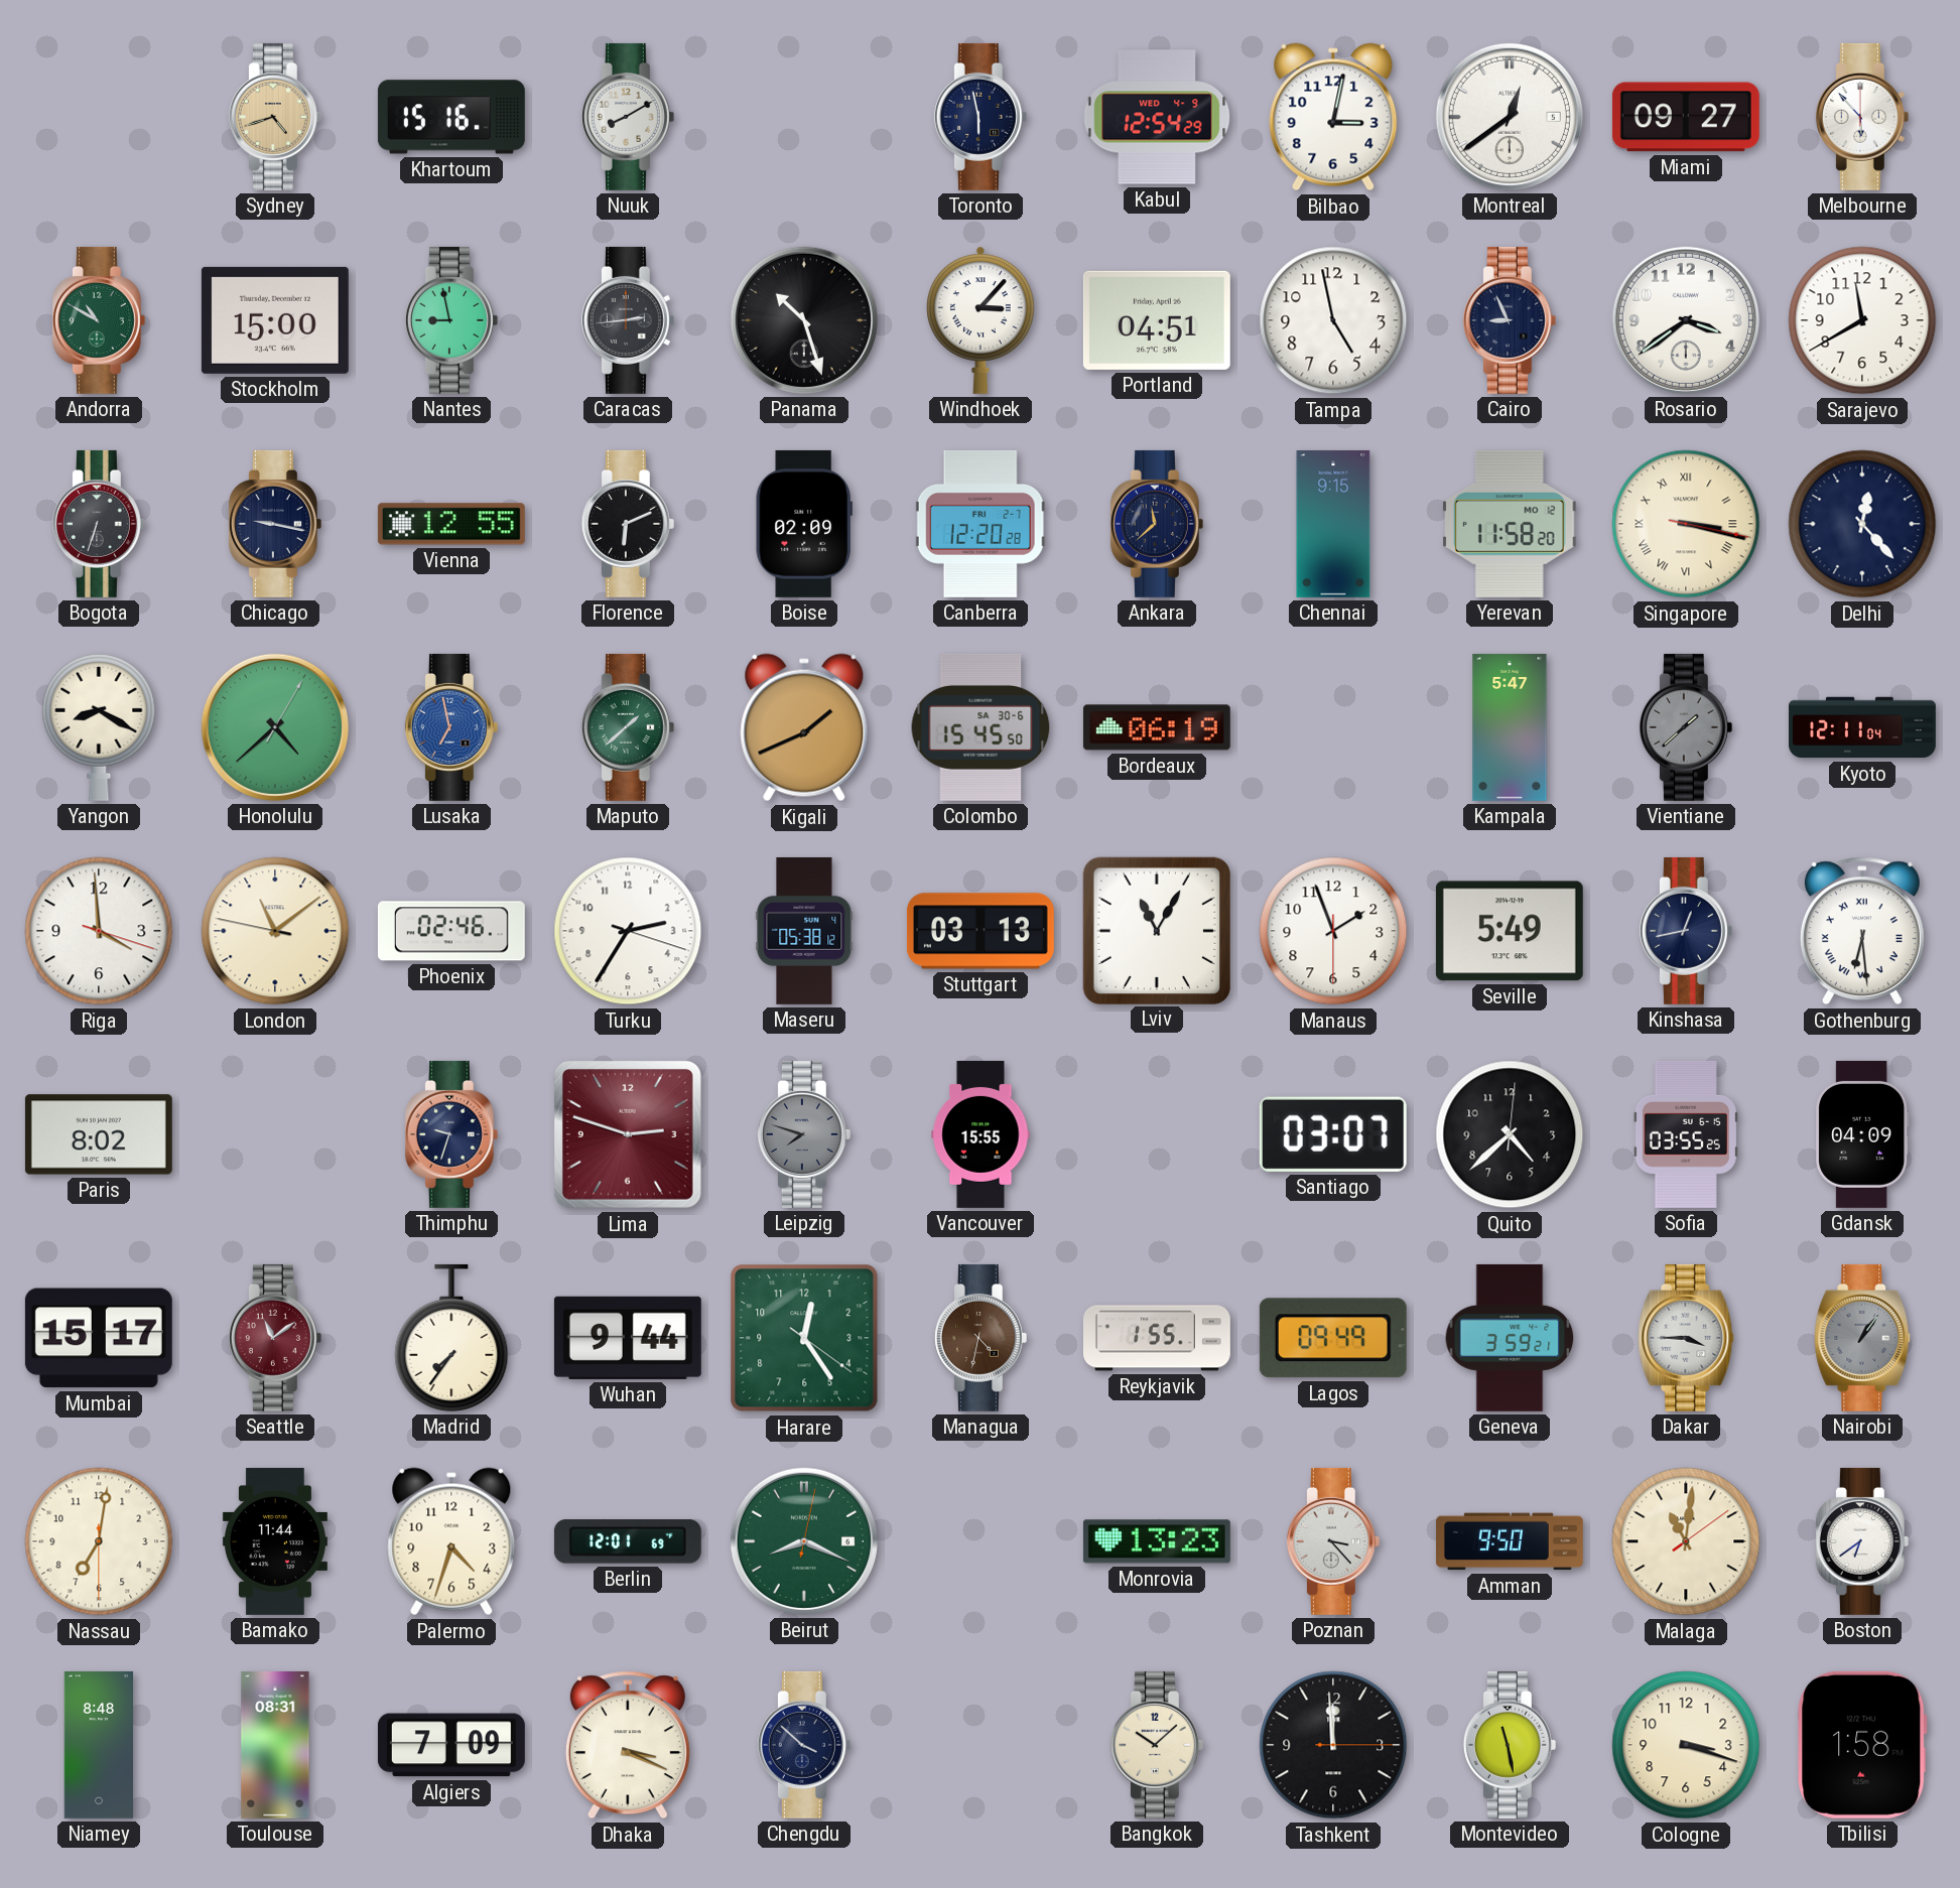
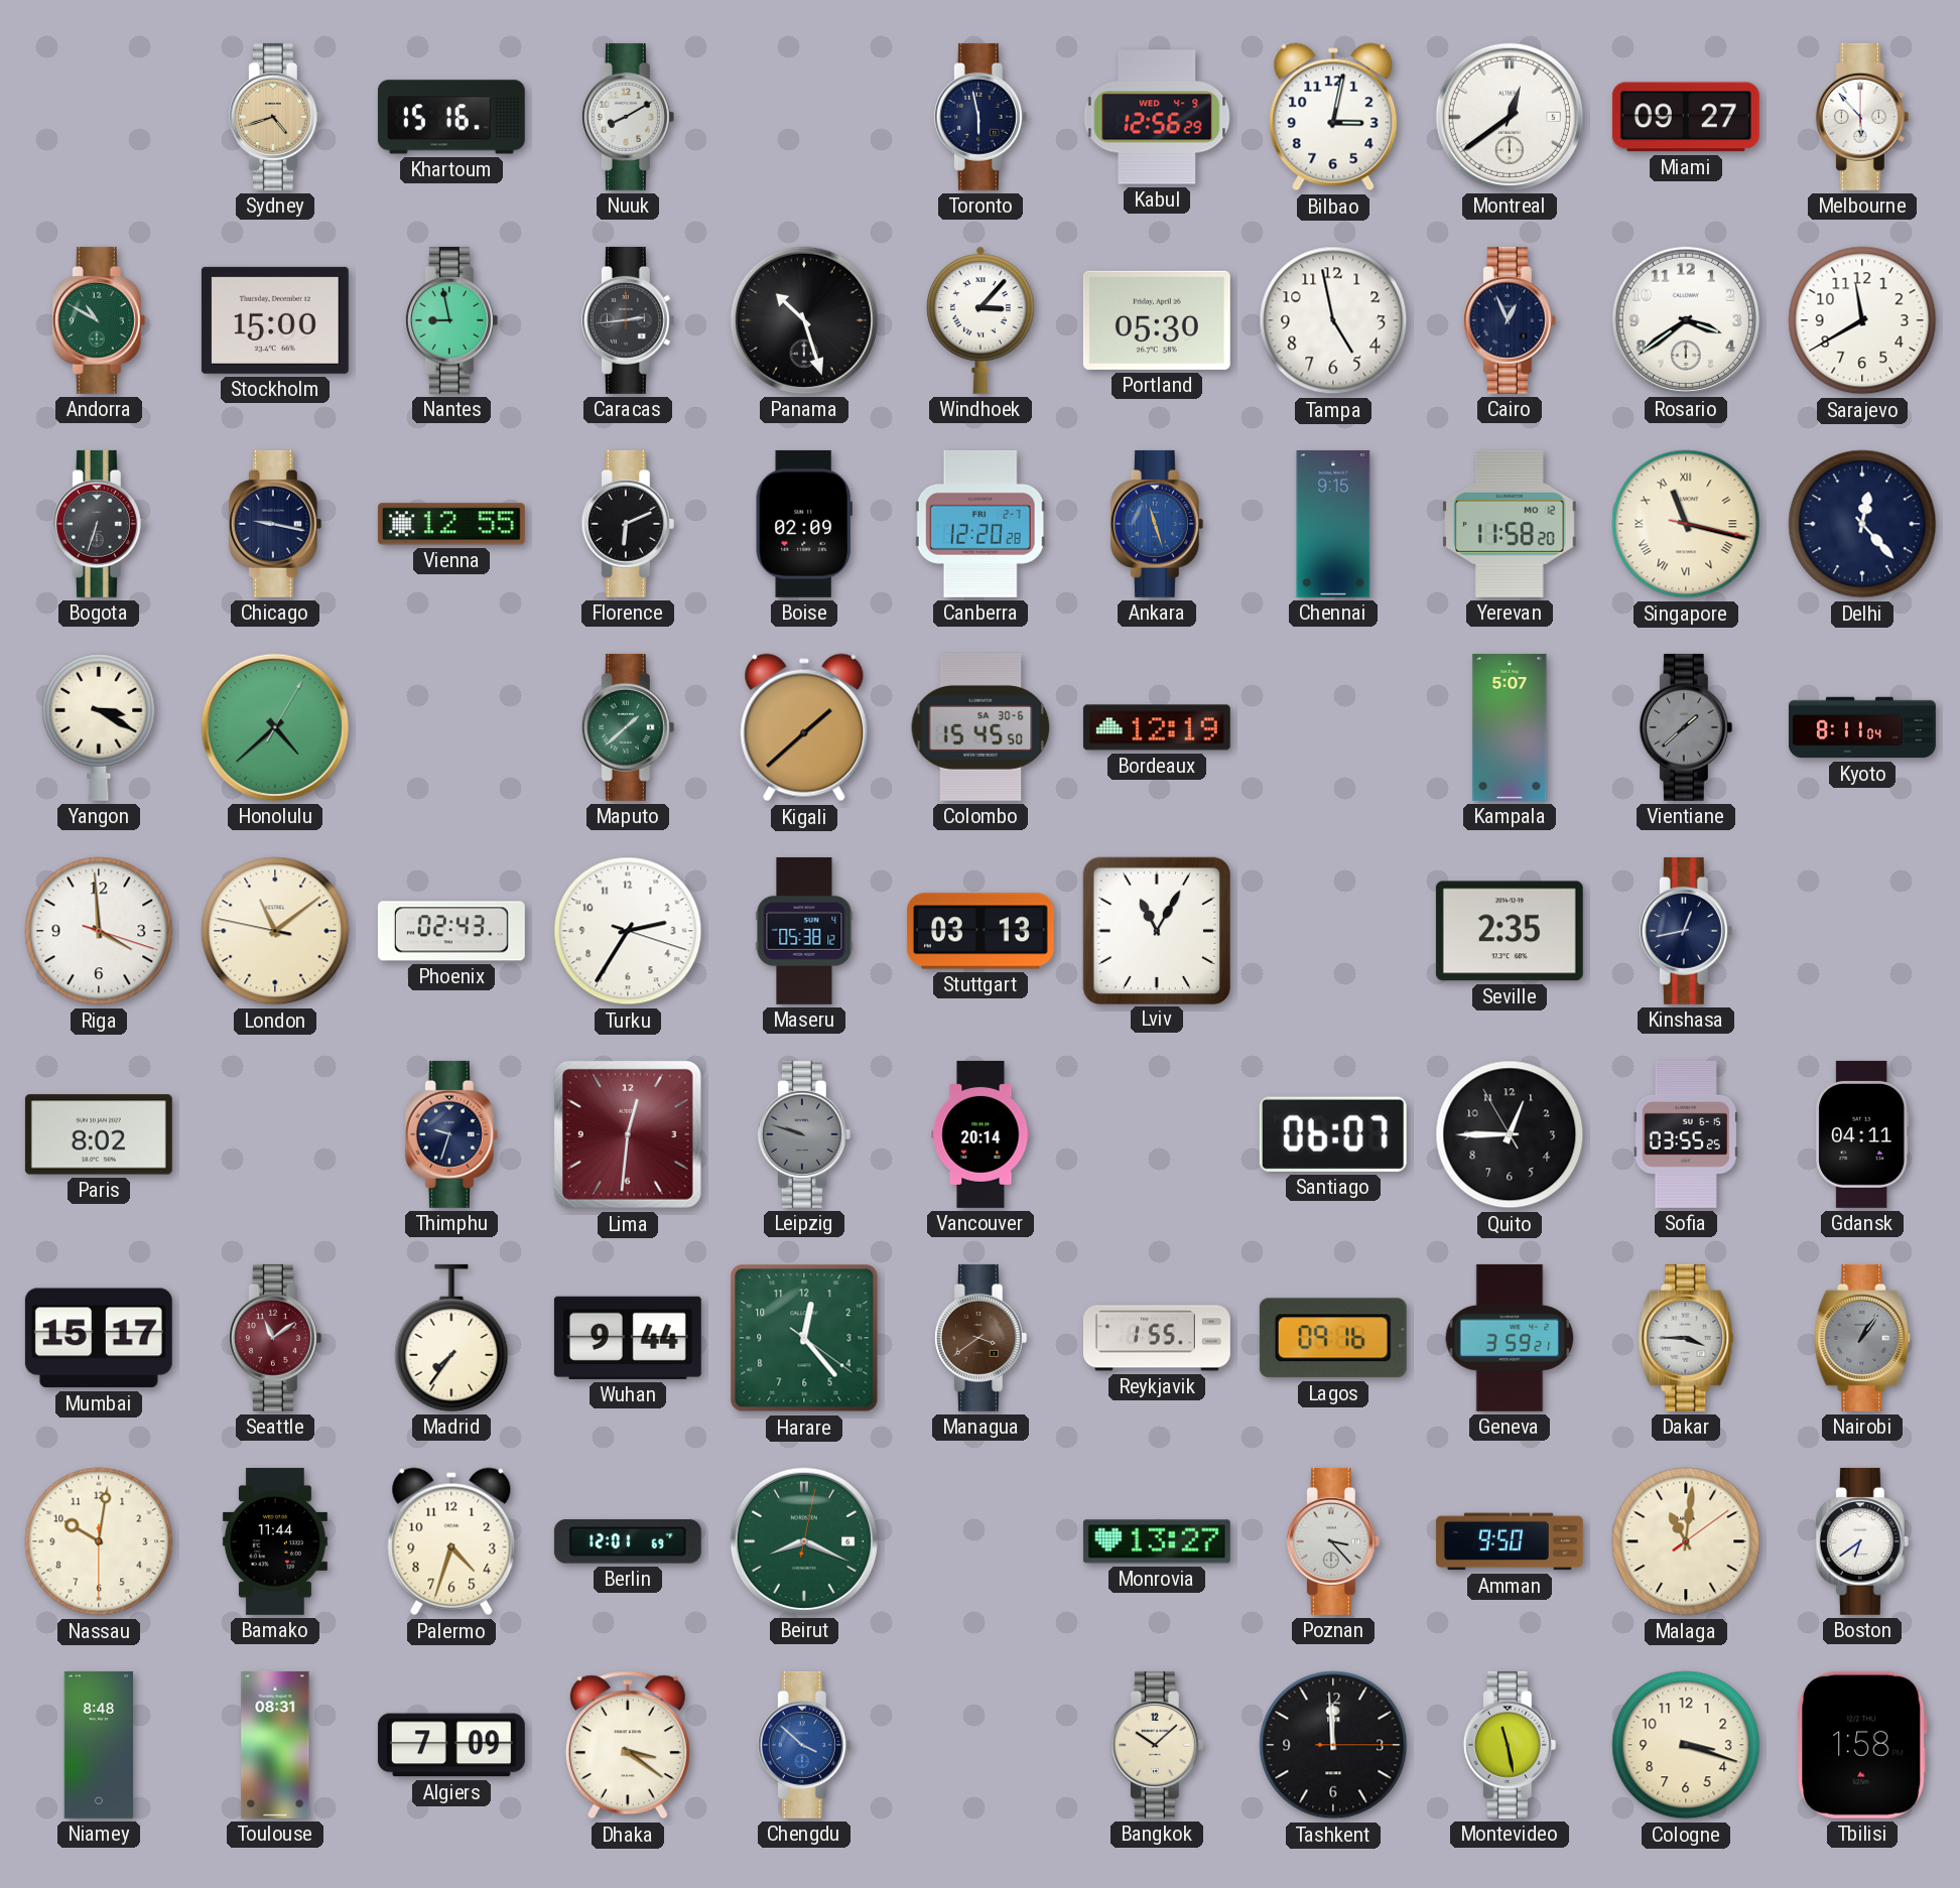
Kabul: 12:54 -> 12:56 (1157, 117)
Portland: 04:51 -> 05:30 (1157, 320)
Cairo: 8:56 -> 12:56 (1510, 320)
Ankara: 11:38 -> 11:27 (1157, 524)
Ankara dial: navy -> blue (1157, 524)
Singapore: 3:17 -> 11:17 (1686, 524)
Yangon: 8:20 -> 3:20 (99, 727)
Lusaka: 6:58 -> none (451, 727)
Kigali: 1:41 -> 1:38 (804, 727)
Bordeaux: 06:19 -> 12:19 (1157, 727)
Kampala: 5:47 -> 5:07 (1510, 727)
Kyoto: 12:11 -> 8:11 (1862, 727)
Phoenix: 02:46 -> 02:43 (451, 931)
Manaus: 1:56 -> none (1333, 931)
Seville: 5:49 -> 2:35 (1510, 931)
Gothenburg: 6:29 -> none (1862, 931)
Lima: 2:48 -> 12:31 (628, 1134)
Leipzig: 7:48 -> 9:48 (804, 1134)
Vancouver: 15:55 -> 20:14 (981, 1134)
Santiago: 03:07 -> 06:07 (1333, 1134)
Quito: 4:38 -> 12:44 (1510, 1134)
Gdansk: 04:09 -> 04:11 (1863, 1134)
Harare: 12:24 -> 12:23 (804, 1338)
Managua: 4:32 -> 3:39 (981, 1338)
Lagos: 09:49 -> 09:16 (1333, 1338)
Nassau: 7:01 -> 10:01 (99, 1541)
Monrovia: 13:23 -> 13:27 (1157, 1541)
Dhaka: 3:19 -> 3:21 (628, 1745)
Chengdu dial: navy -> blue (804, 1745)
